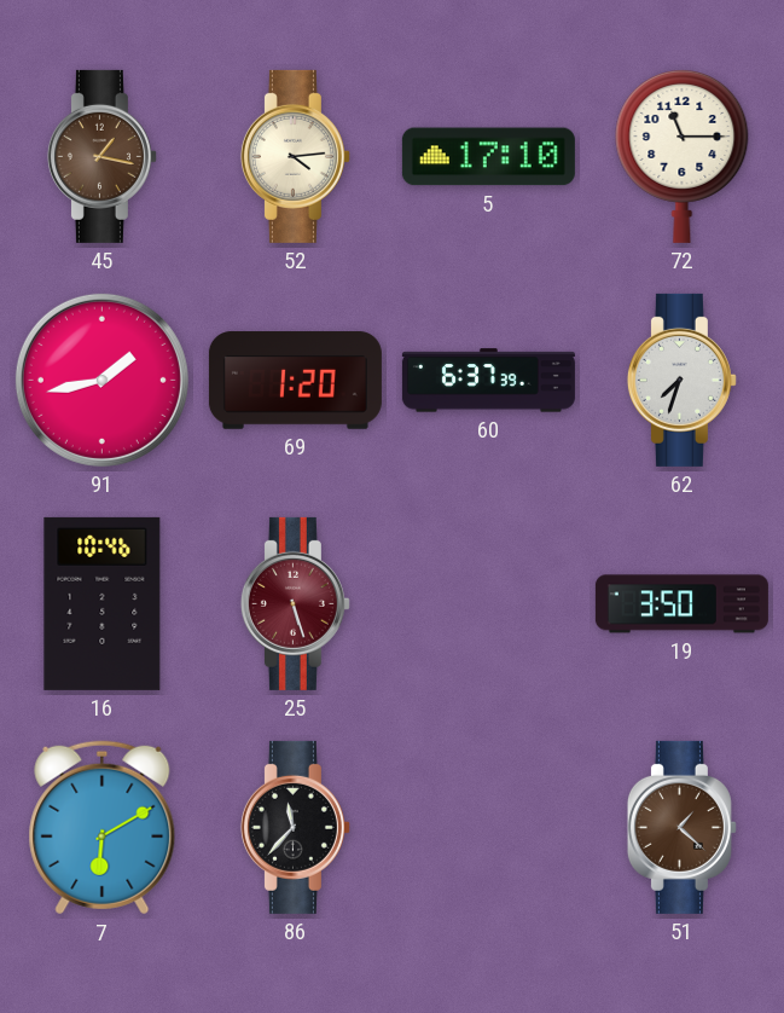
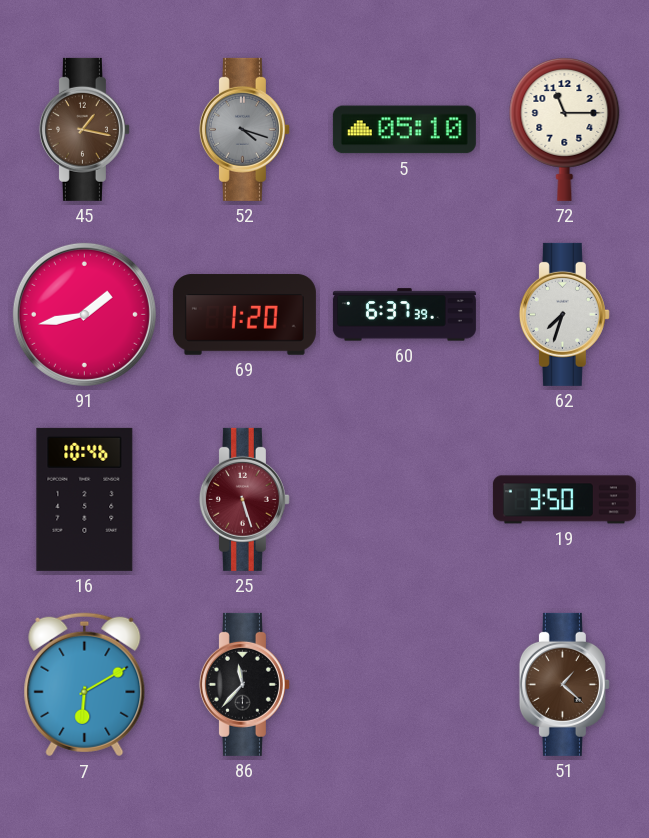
52: 4:14 -> 4:18 (244, 129)
52 dial: cream -> grey (244, 129)
5: 17:10 -> 05:10 (404, 130)
